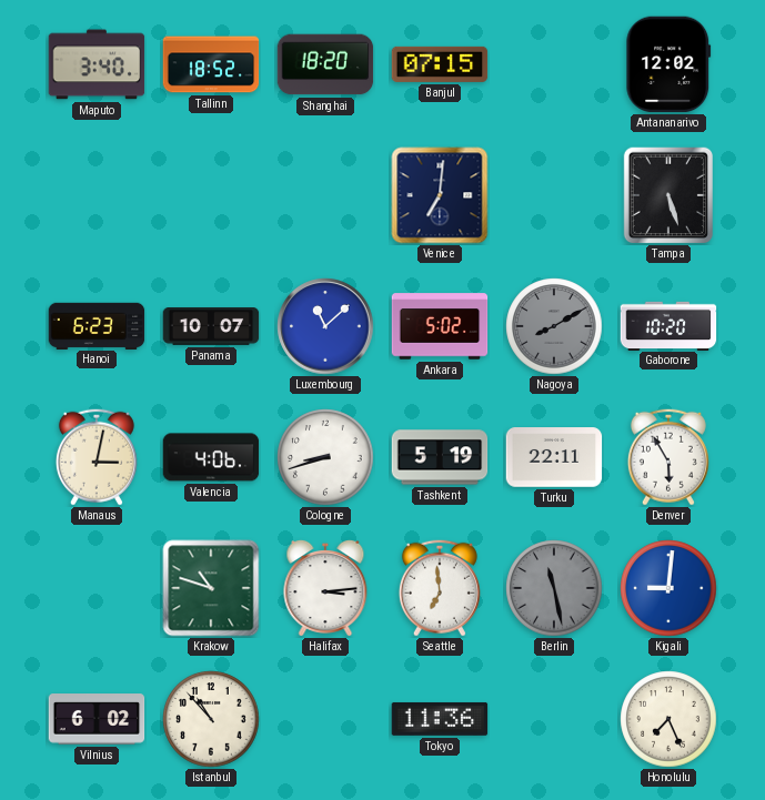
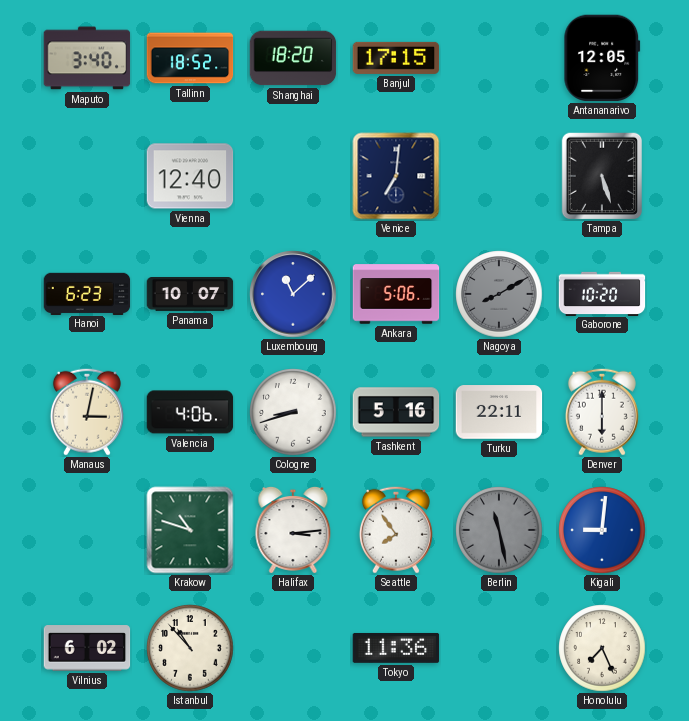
Banjul: 07:15 -> 17:15 (396, 58)
Antananarivo: 12:02 -> 12:05 (602, 58)
Vienna: none -> 12:40 (190, 176)
Ankara: 5:02 -> 5:06 (396, 294)
Tashkent: 5:19 -> 5:16 (396, 412)
Denver: 5:55 -> 6:00 (602, 412)
Seattle: 6:59 -> 7:54 (396, 530)
